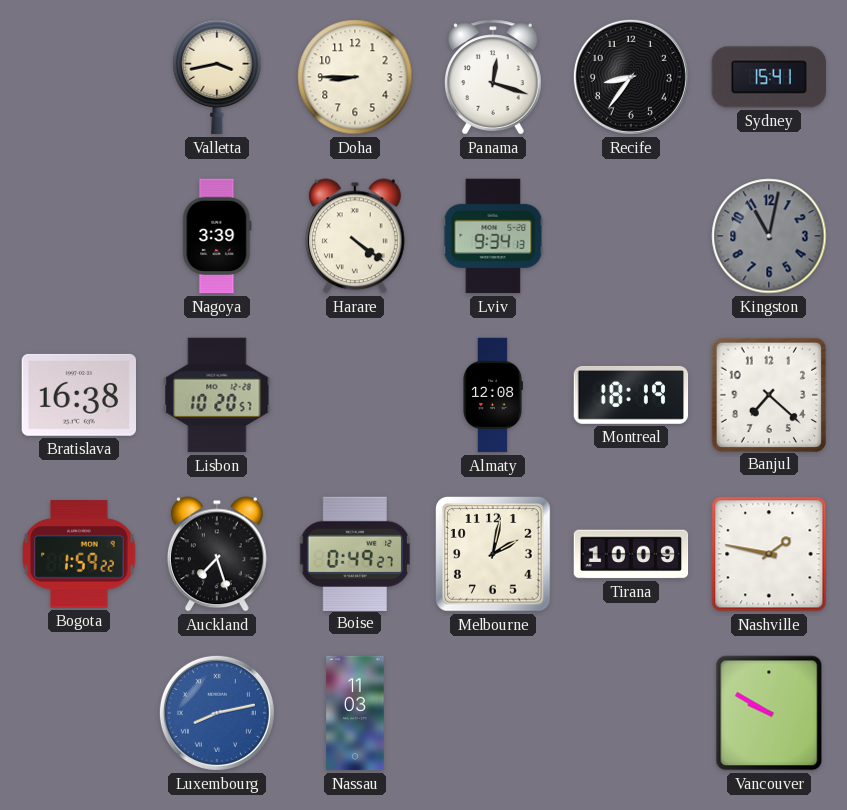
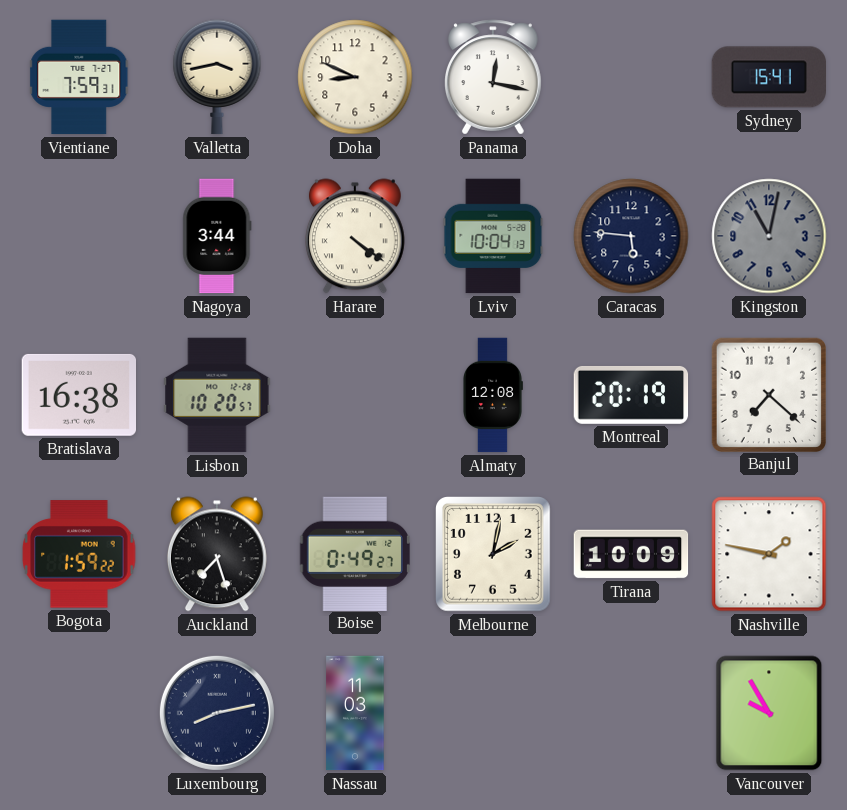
Vientiane: none -> 7:59 (80, 77)
Doha: 8:45 -> 8:49 (355, 77)
Panama: 12:18 -> 12:17 (494, 77)
Recife: 8:36 -> none (631, 77)
Nagoya: 3:39 -> 3:44 (217, 236)
Lviv: 9:34 -> 10:04 (493, 236)
Caracas: none -> 5:46 (631, 236)
Montreal: 18:19 -> 20:19 (631, 395)
Luxembourg dial: blue -> navy (217, 713)
Vancouver: 9:50 -> 9:55 (769, 713)
